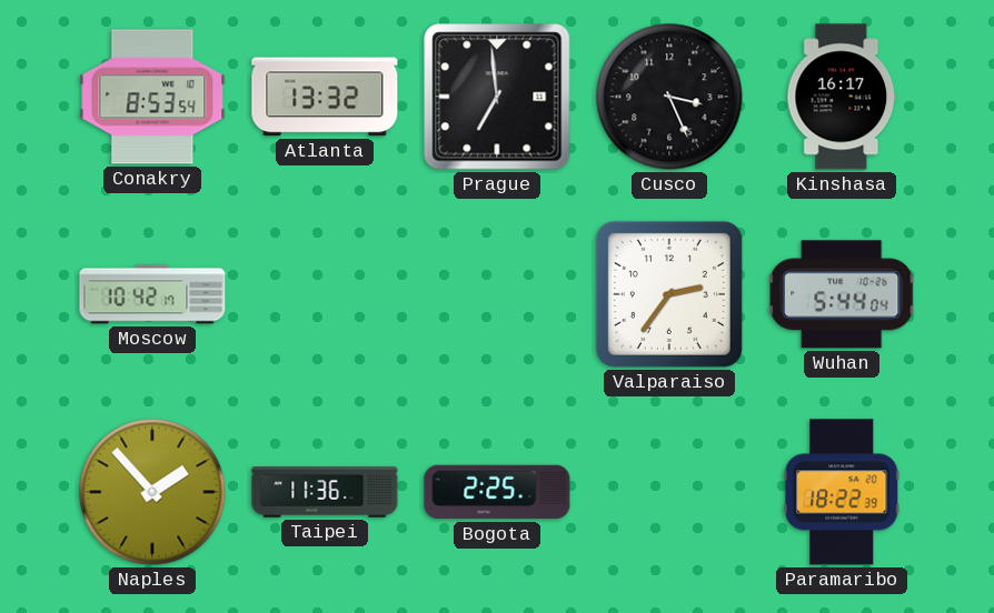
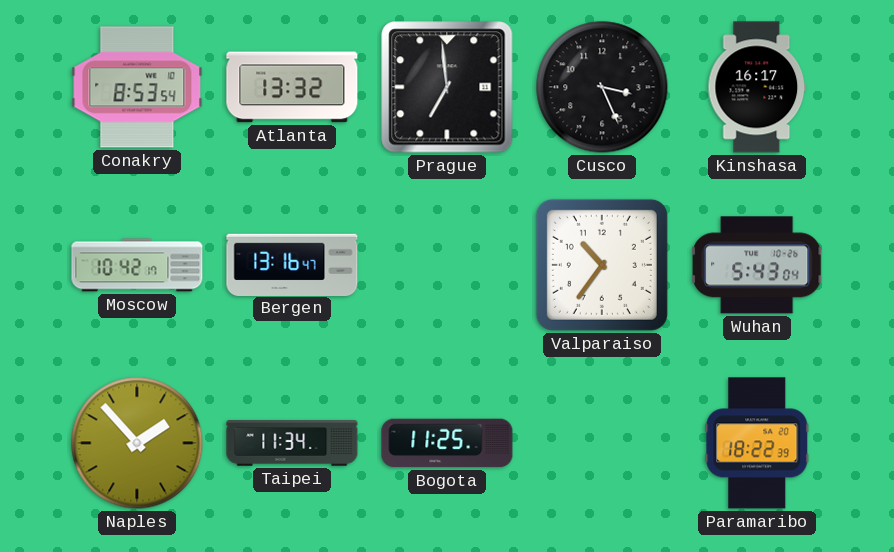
Bergen: none -> 13:16 (292, 264)
Valparaiso: 2:36 -> 10:36 (602, 265)
Wuhan: 5:44 -> 5:43 (758, 265)
Taipei: 11:36 -> 11:34 (292, 443)
Bogota: 2:25 -> 11:25 (447, 443)
